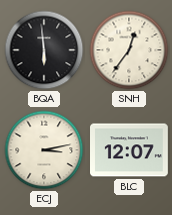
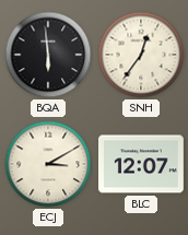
ECJ: 3:13 -> 3:10 (48, 164)
